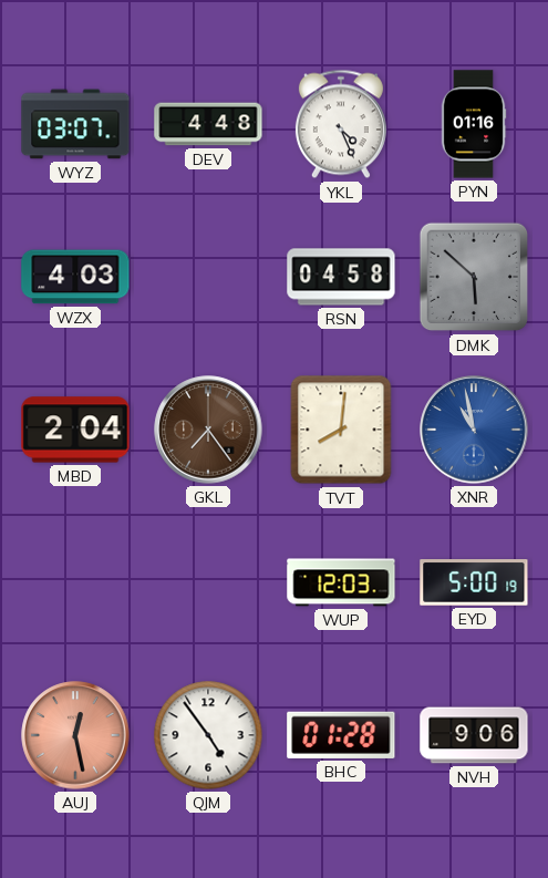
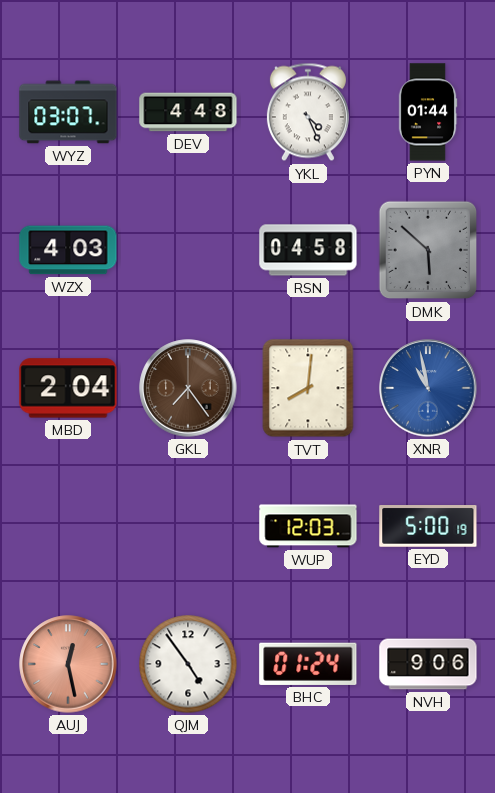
PYN: 01:16 -> 01:44 (428, 112)
BHC: 01:28 -> 01:24 (308, 664)
